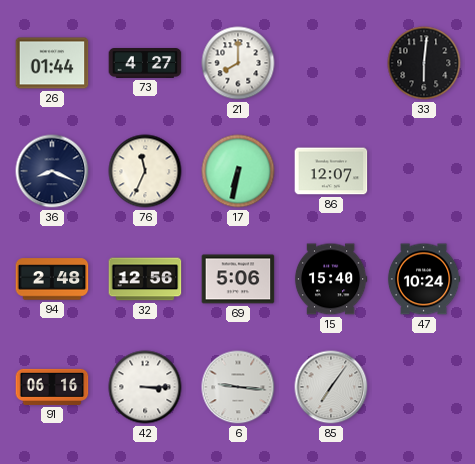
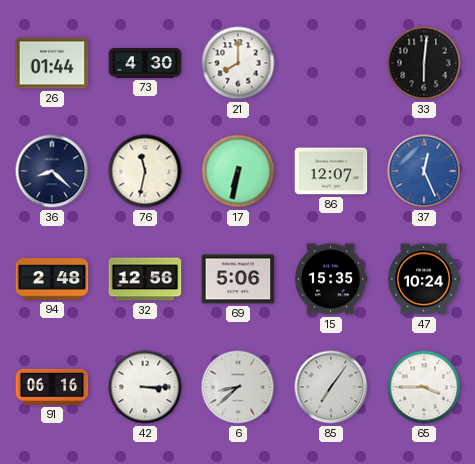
73: 4:27 -> 4:30 (145, 64)
36: 8:19 -> 8:22 (52, 171)
76: 11:34 -> 11:32 (145, 171)
37: none -> 12:26 (424, 171)
15: 15:40 -> 15:35 (331, 279)
6: 9:16 -> 8:38 (238, 387)
65: none -> 3:45 (424, 387)
